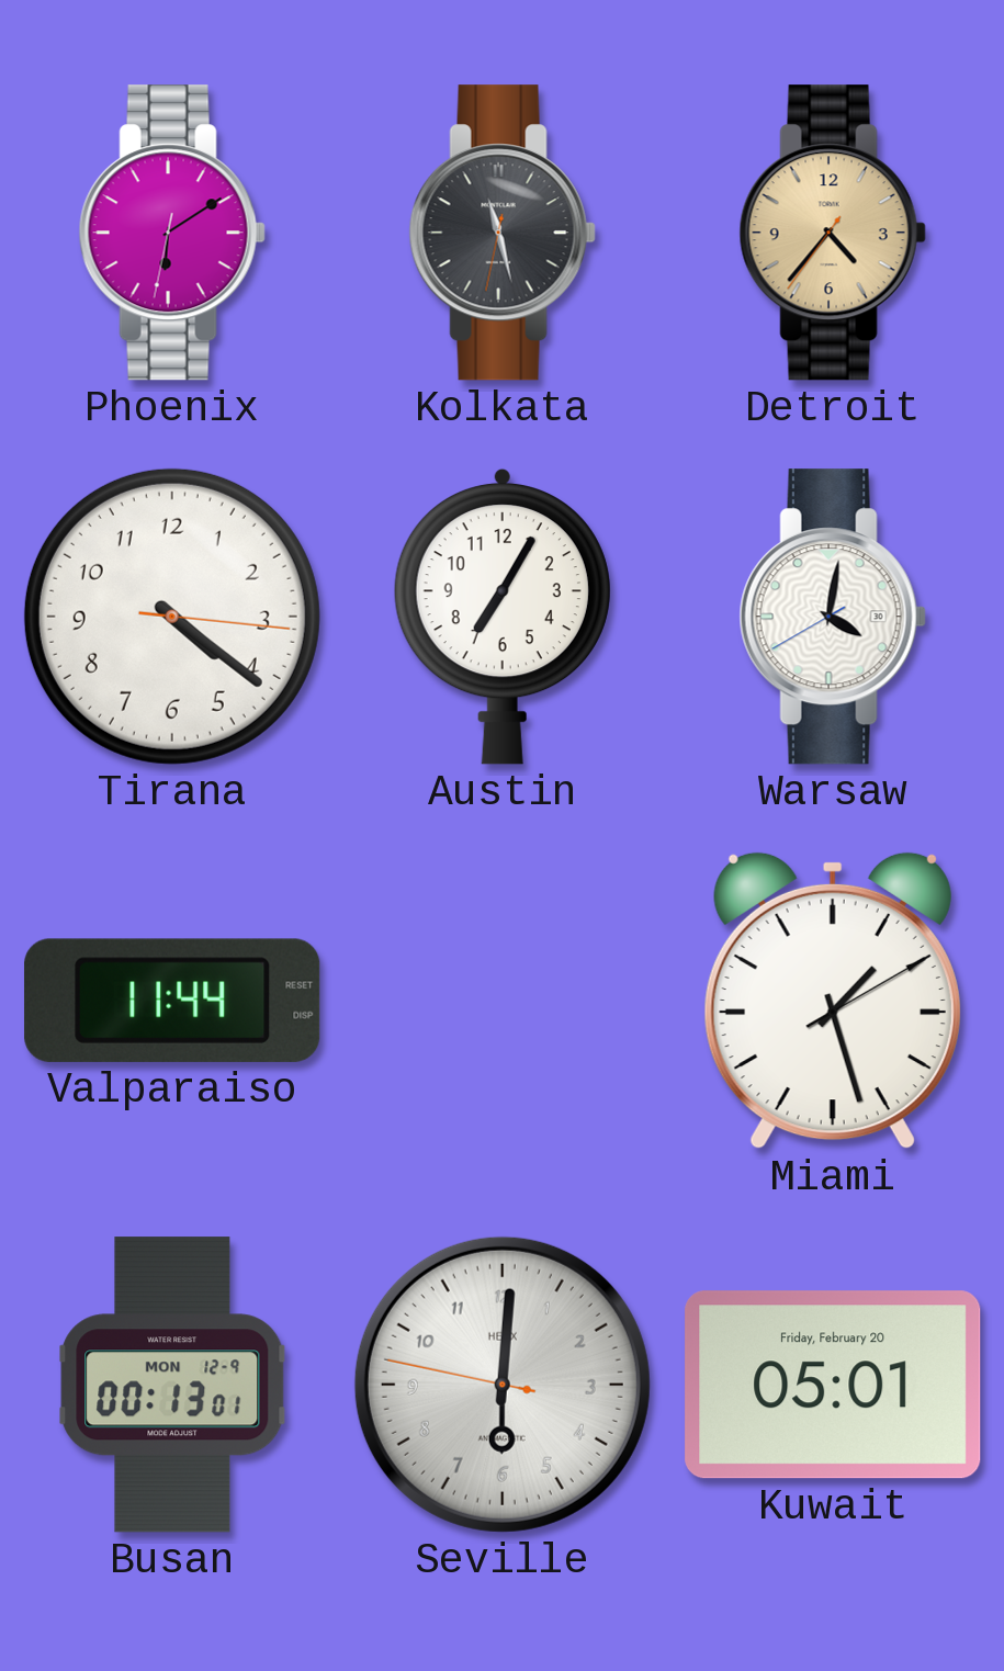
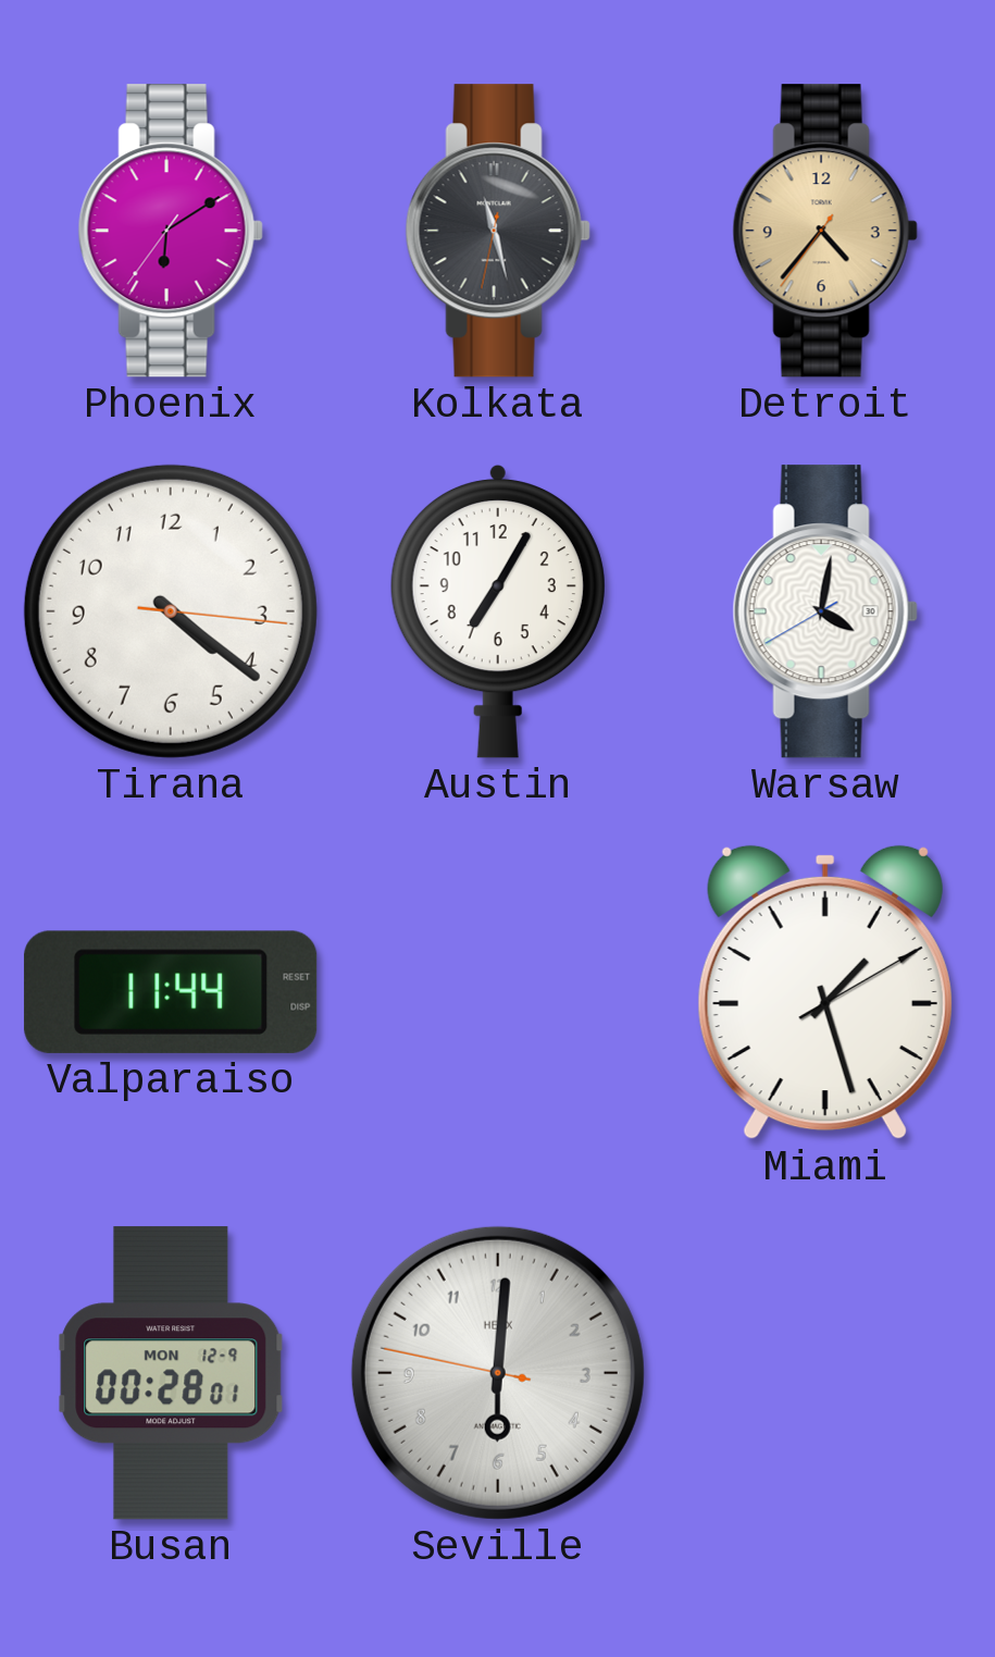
Phoenix: 6:09:32 -> 6:09:36 (171, 231)
Busan: 00:13 -> 00:28 (171, 1373)
Kuwait: 05:01 -> none (833, 1385)
